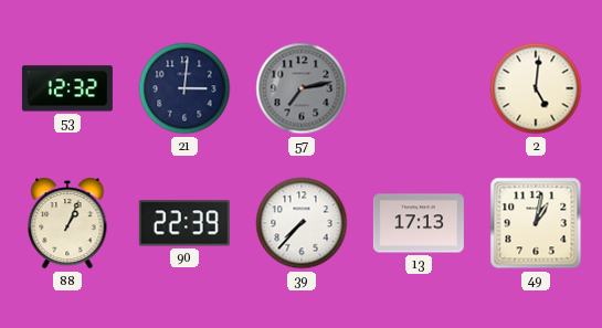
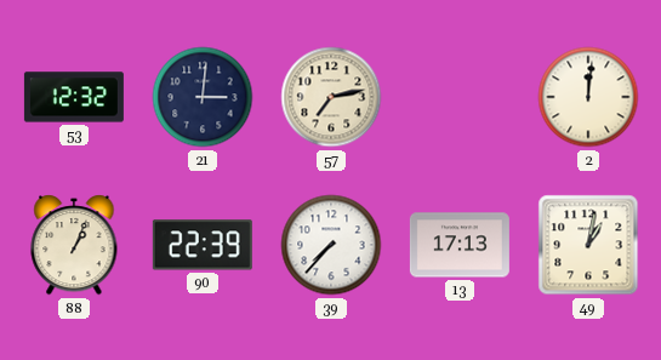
57 dial: grey -> cream (331, 97)
2: 5:01 -> 12:01 (588, 97)
